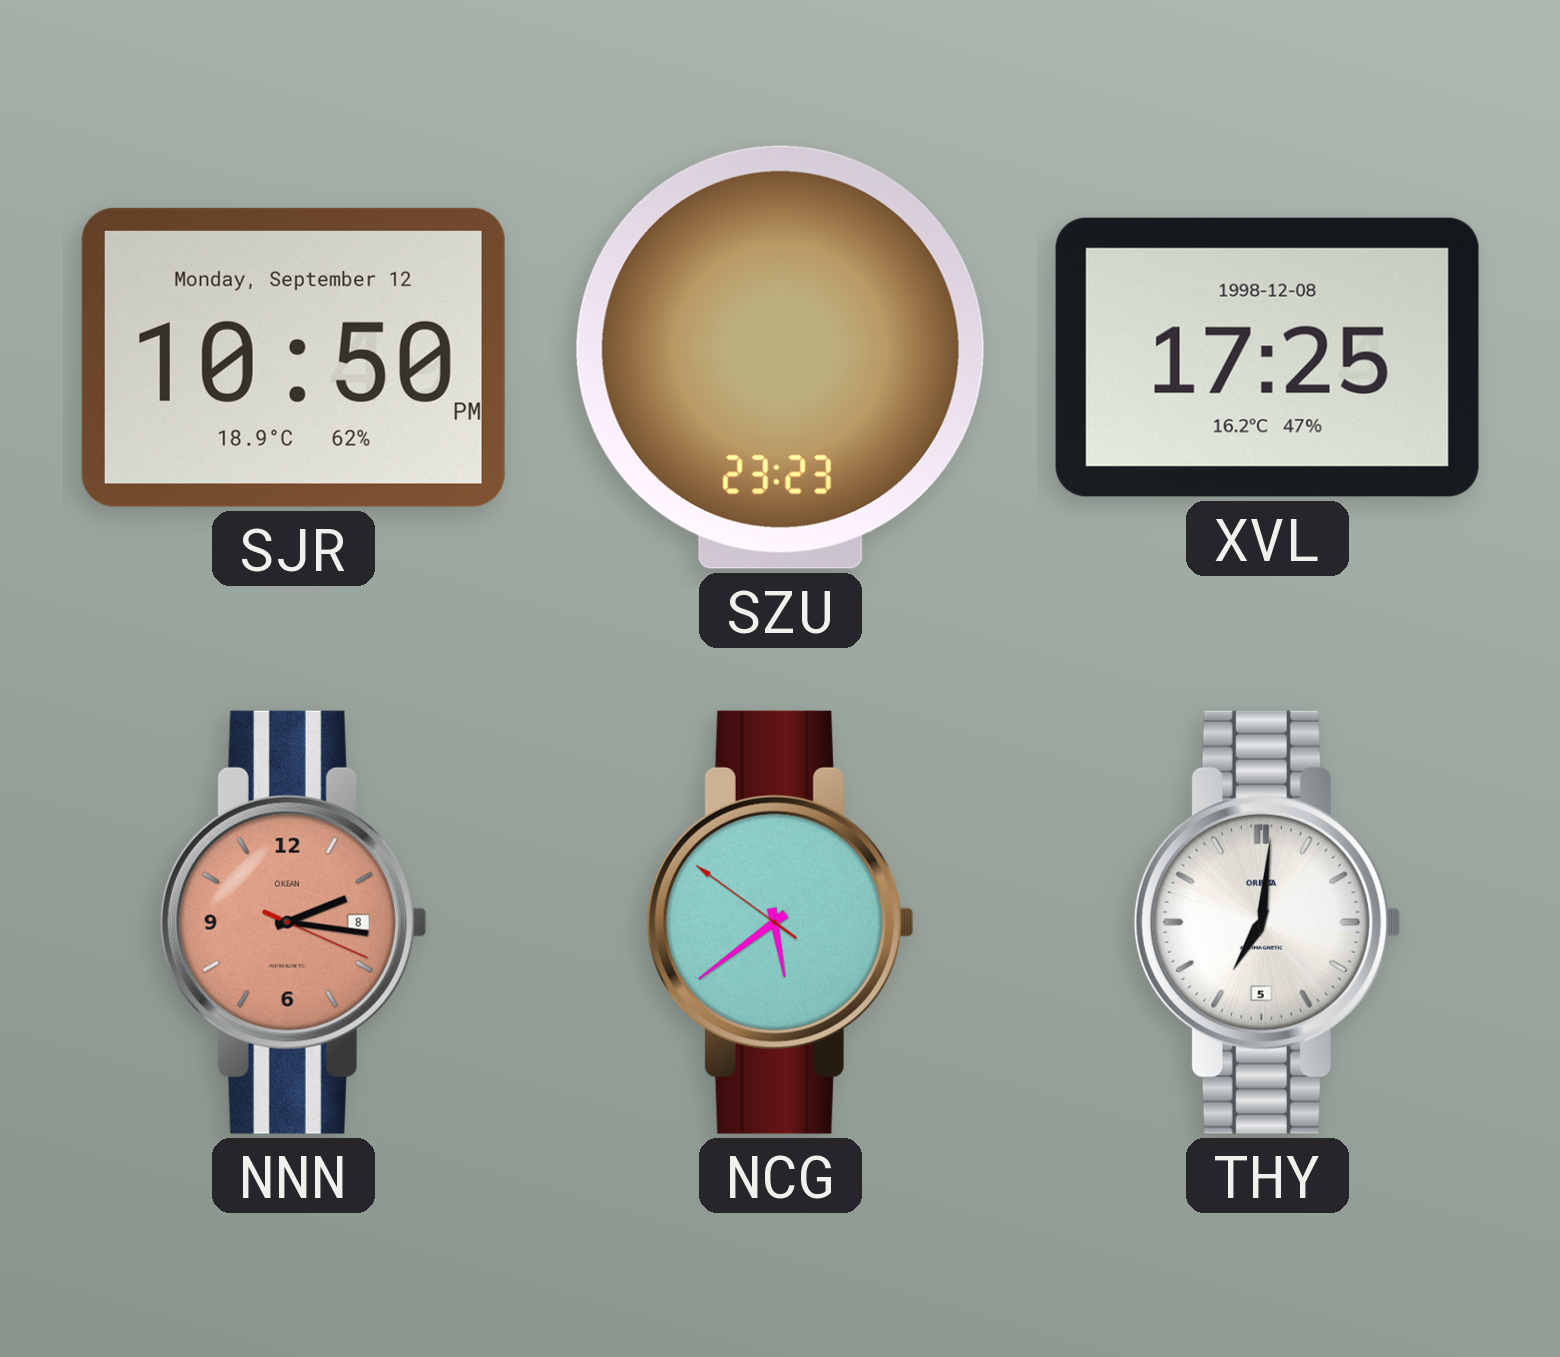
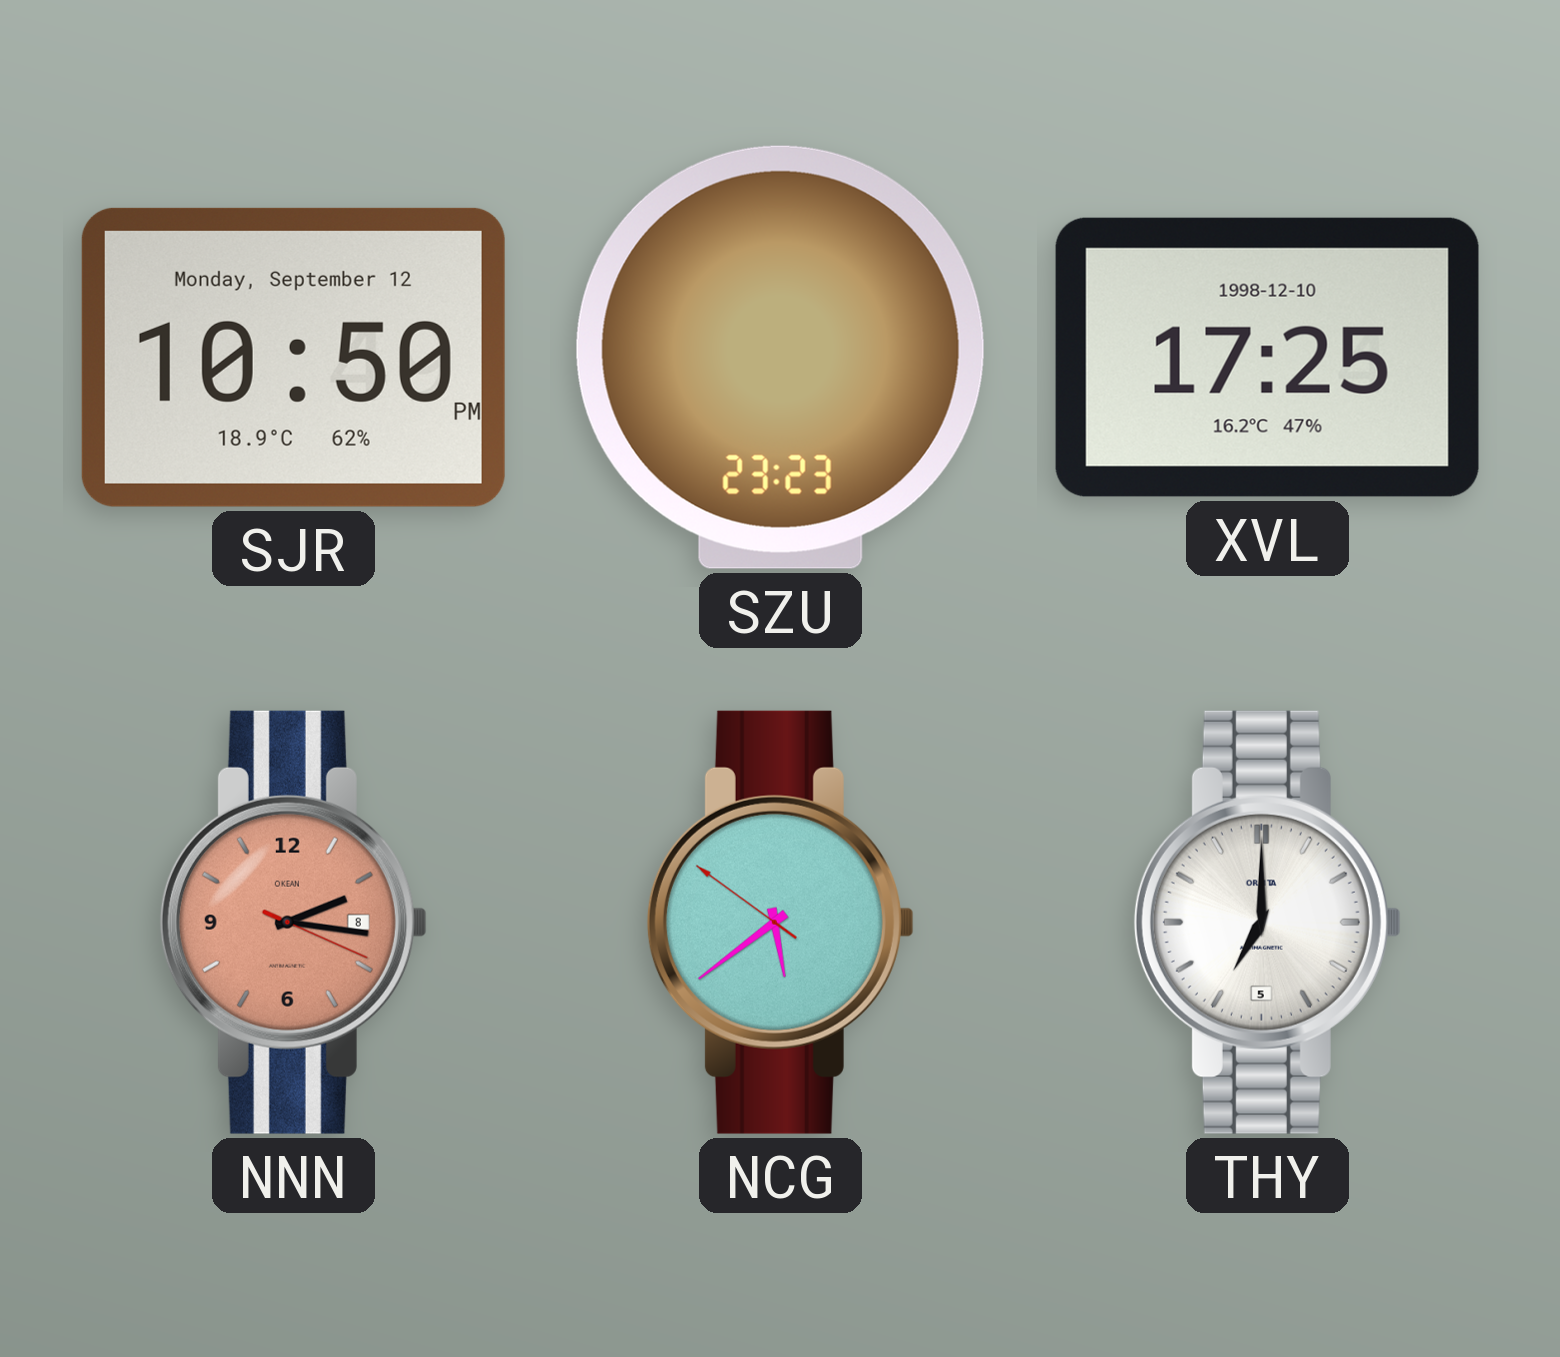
XVL date: 1998-12-08 -> 1998-12-10 (1267, 357)
THY: 7:01 -> 7:00 (1267, 922)
